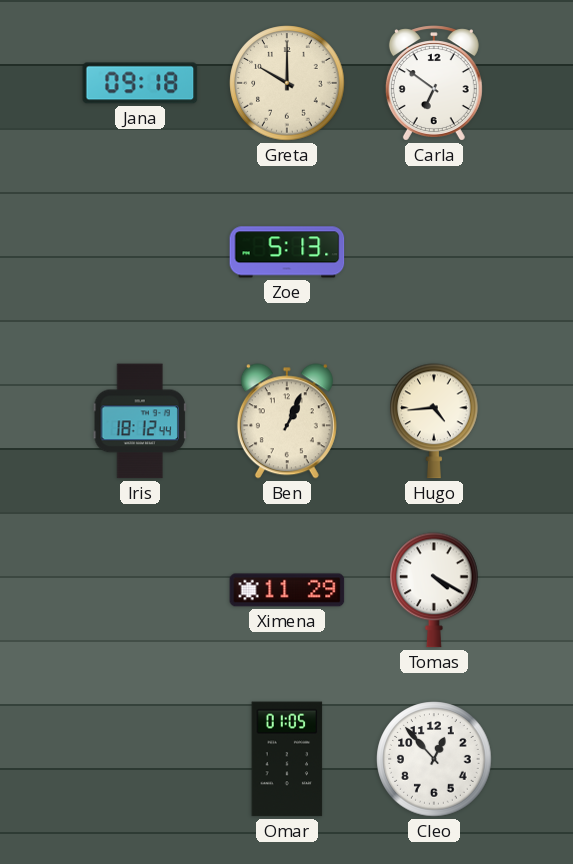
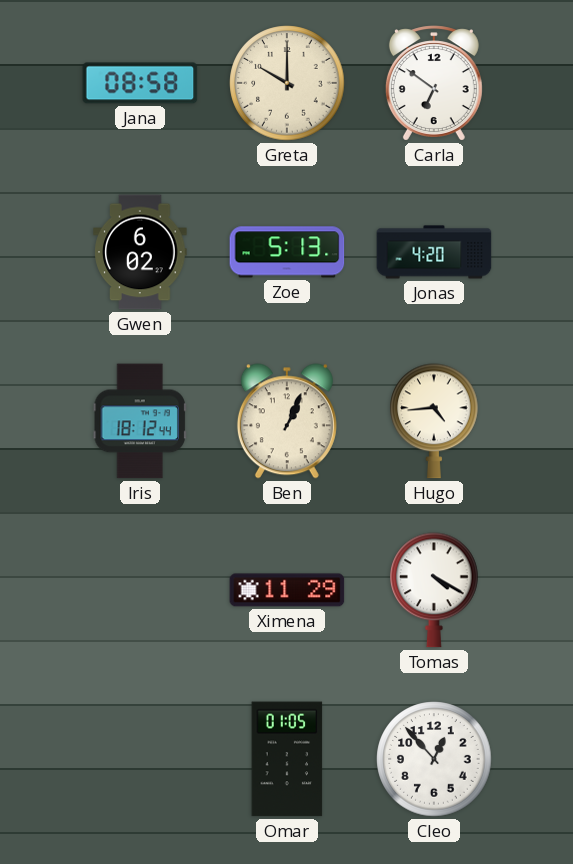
Jana: 09:18 -> 08:58 (140, 83)
Gwen: none -> 6:02 (140, 252)
Jonas: none -> 4:20 (434, 252)
